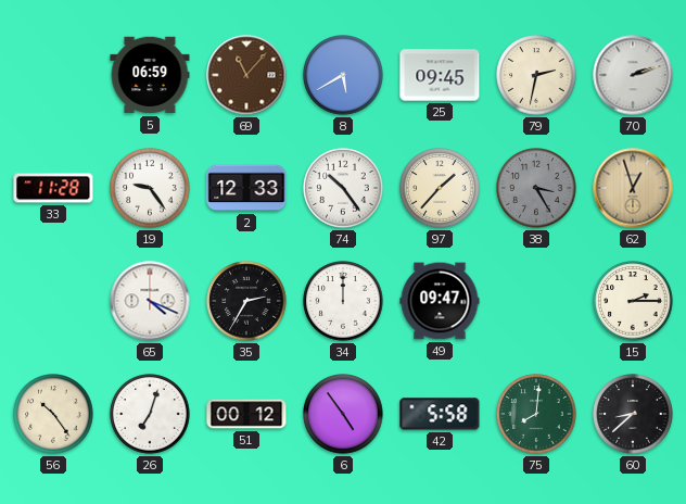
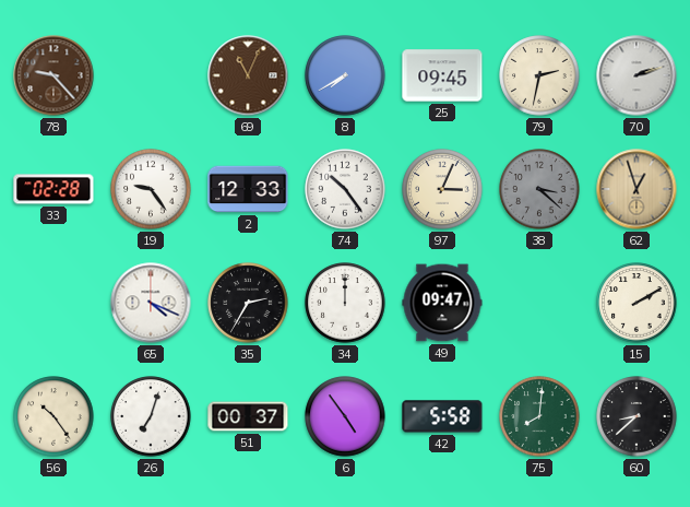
78: none -> 9:23 (53, 75)
5: 06:59 -> none (150, 75)
69: 11:07 -> 11:04 (248, 75)
8: 5:40 -> 7:40 (345, 75)
33: 11:28 -> 02:28 (53, 189)
97: 1:37 -> 3:04 (442, 189)
38: 3:25 -> 3:22 (539, 189)
15: 2:15 -> 2:10 (637, 303)
51: 00:12 -> 00:37 (248, 416)
